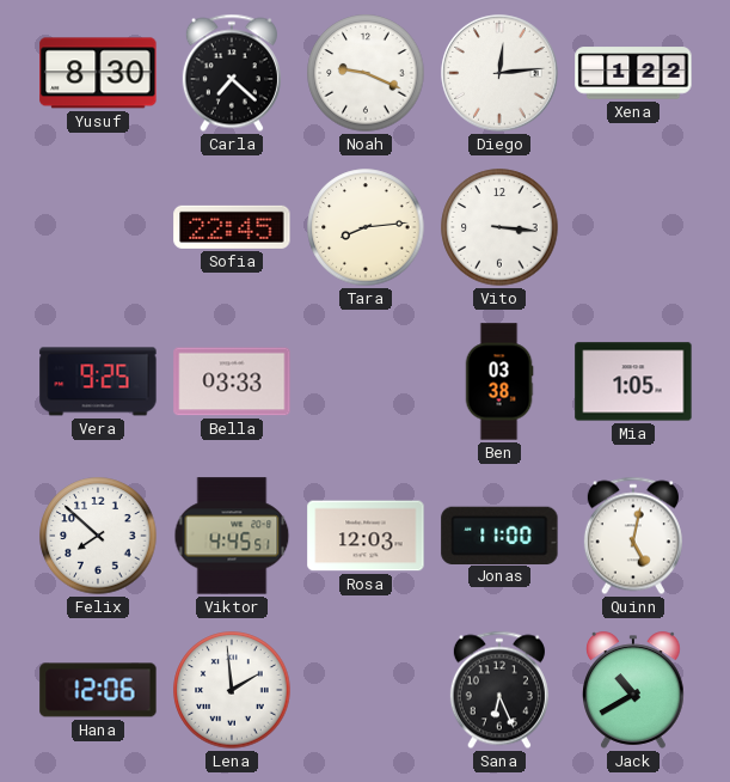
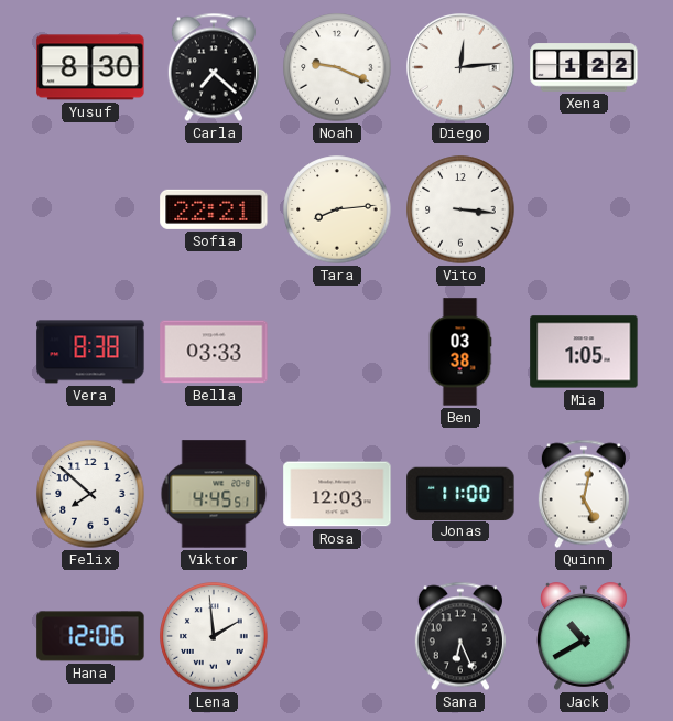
Sofia: 22:45 -> 22:21 (214, 209)
Vera: 9:25 -> 8:38 (90, 352)
